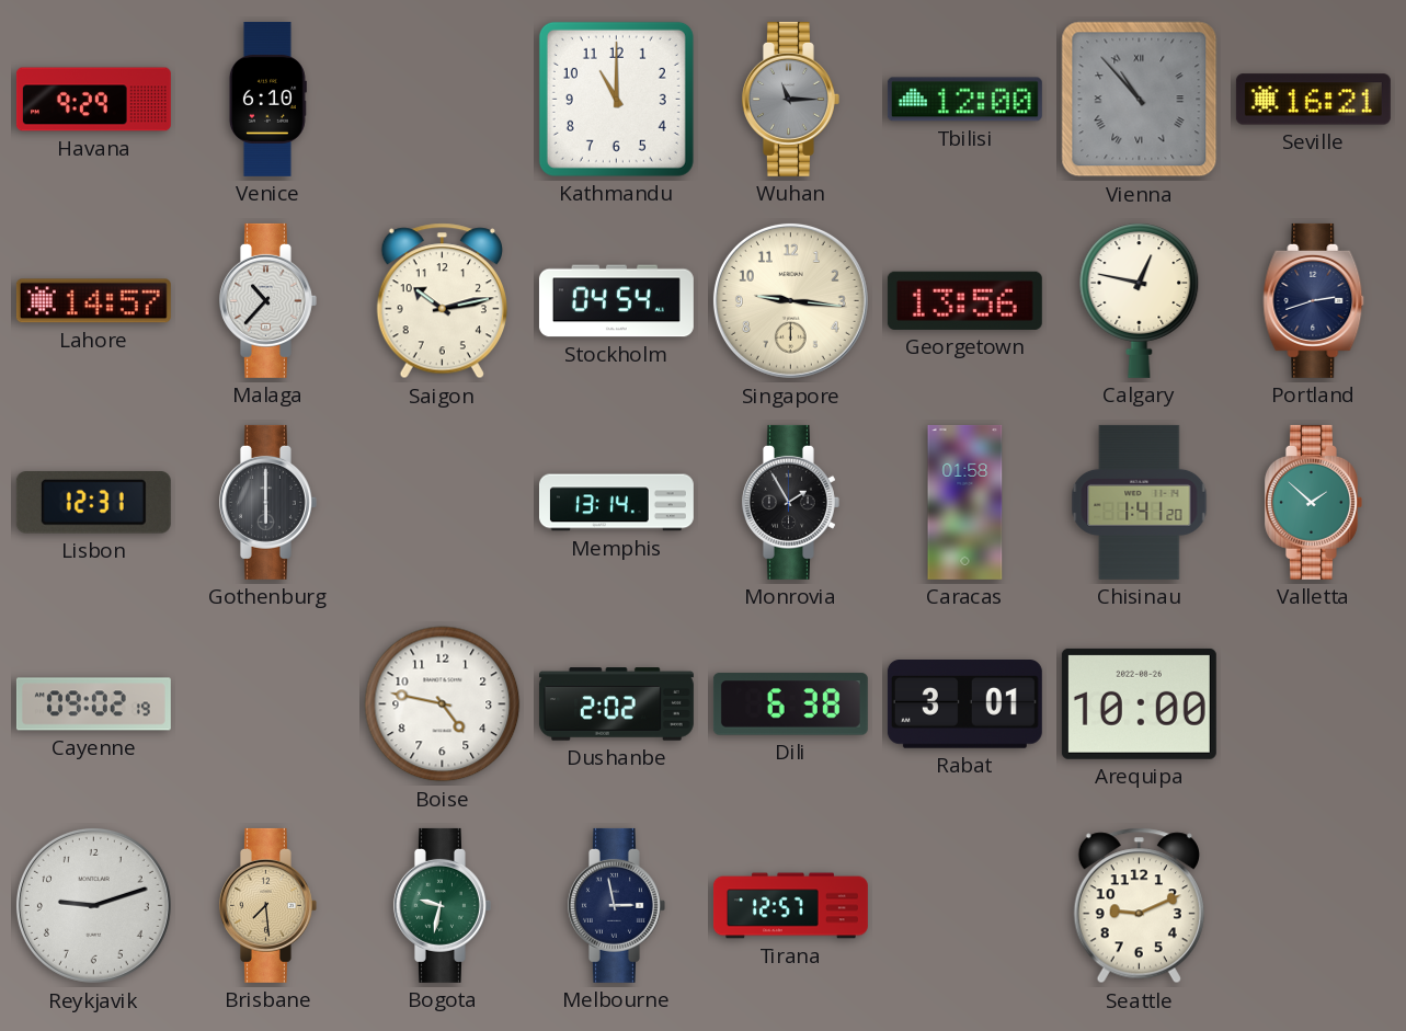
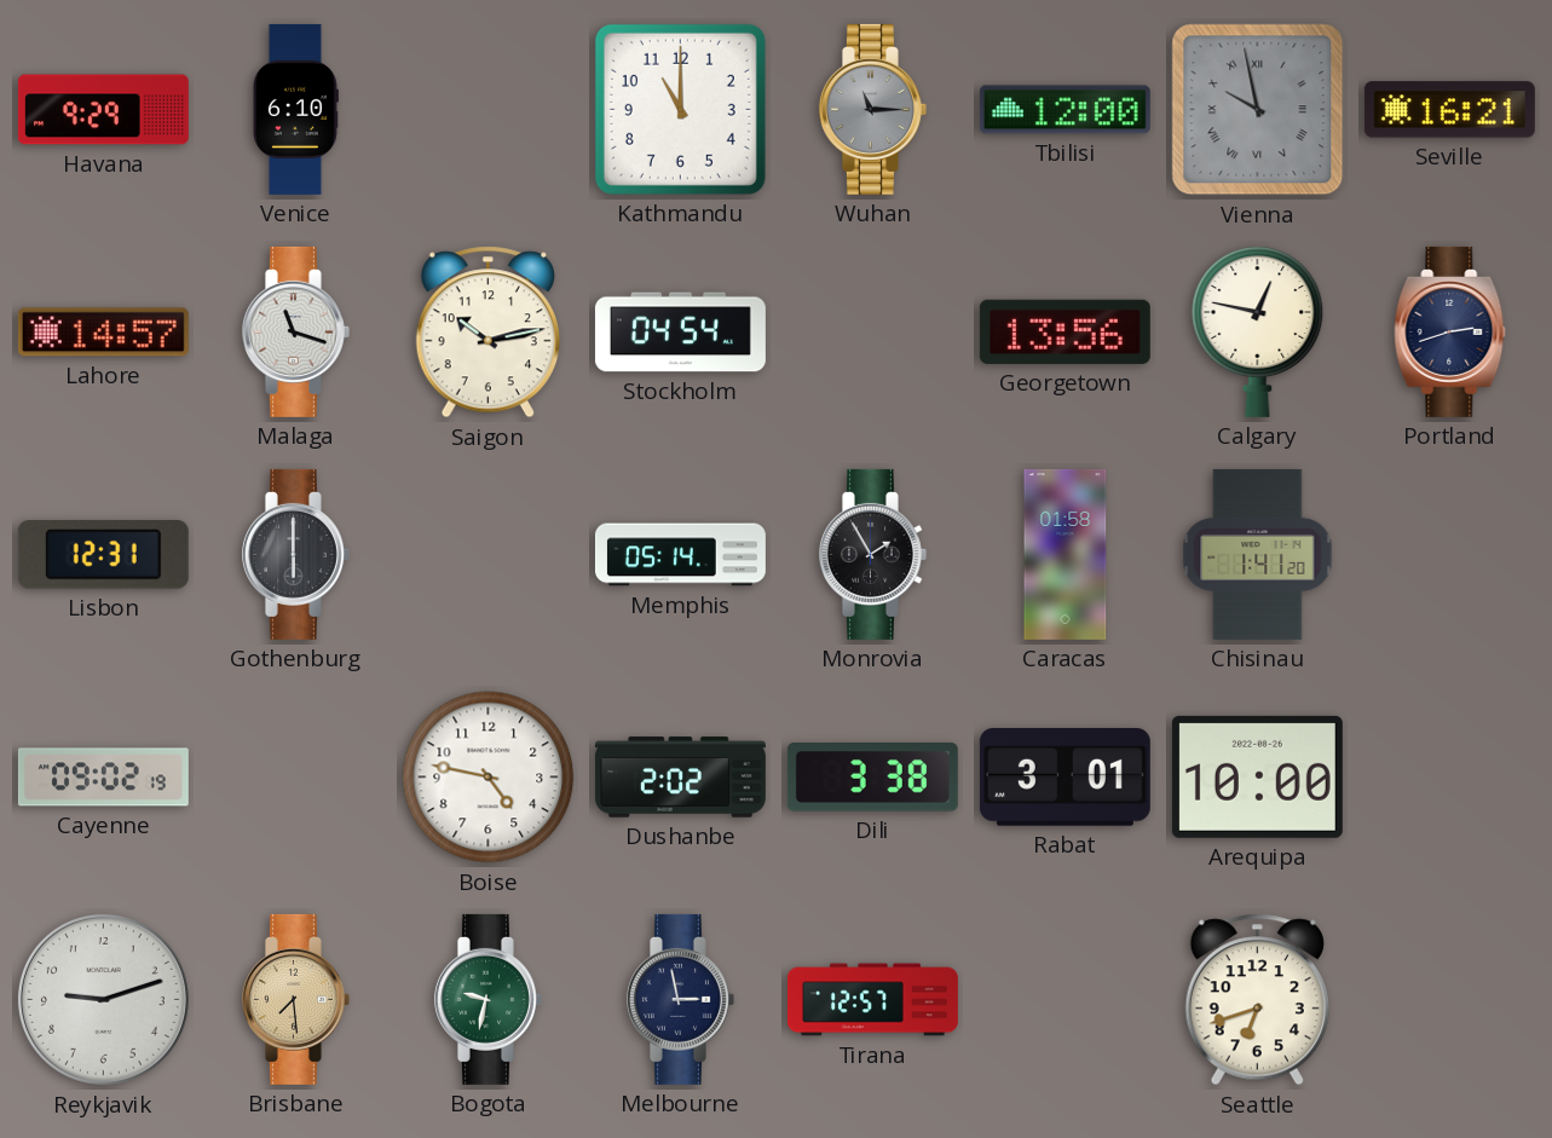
Vienna: 10:53 -> 9:58 (1258, 110)
Malaga: 10:37 -> 11:18 (295, 331)
Singapore: 9:16 -> none (790, 300)
Memphis: 13:14 -> 05:14 (680, 555)
Valletta: 1:52 -> none (1313, 502)
Dili: 6:38 -> 3:38 (872, 778)
Seattle: 9:11 -> 6:42 (1257, 1000)
